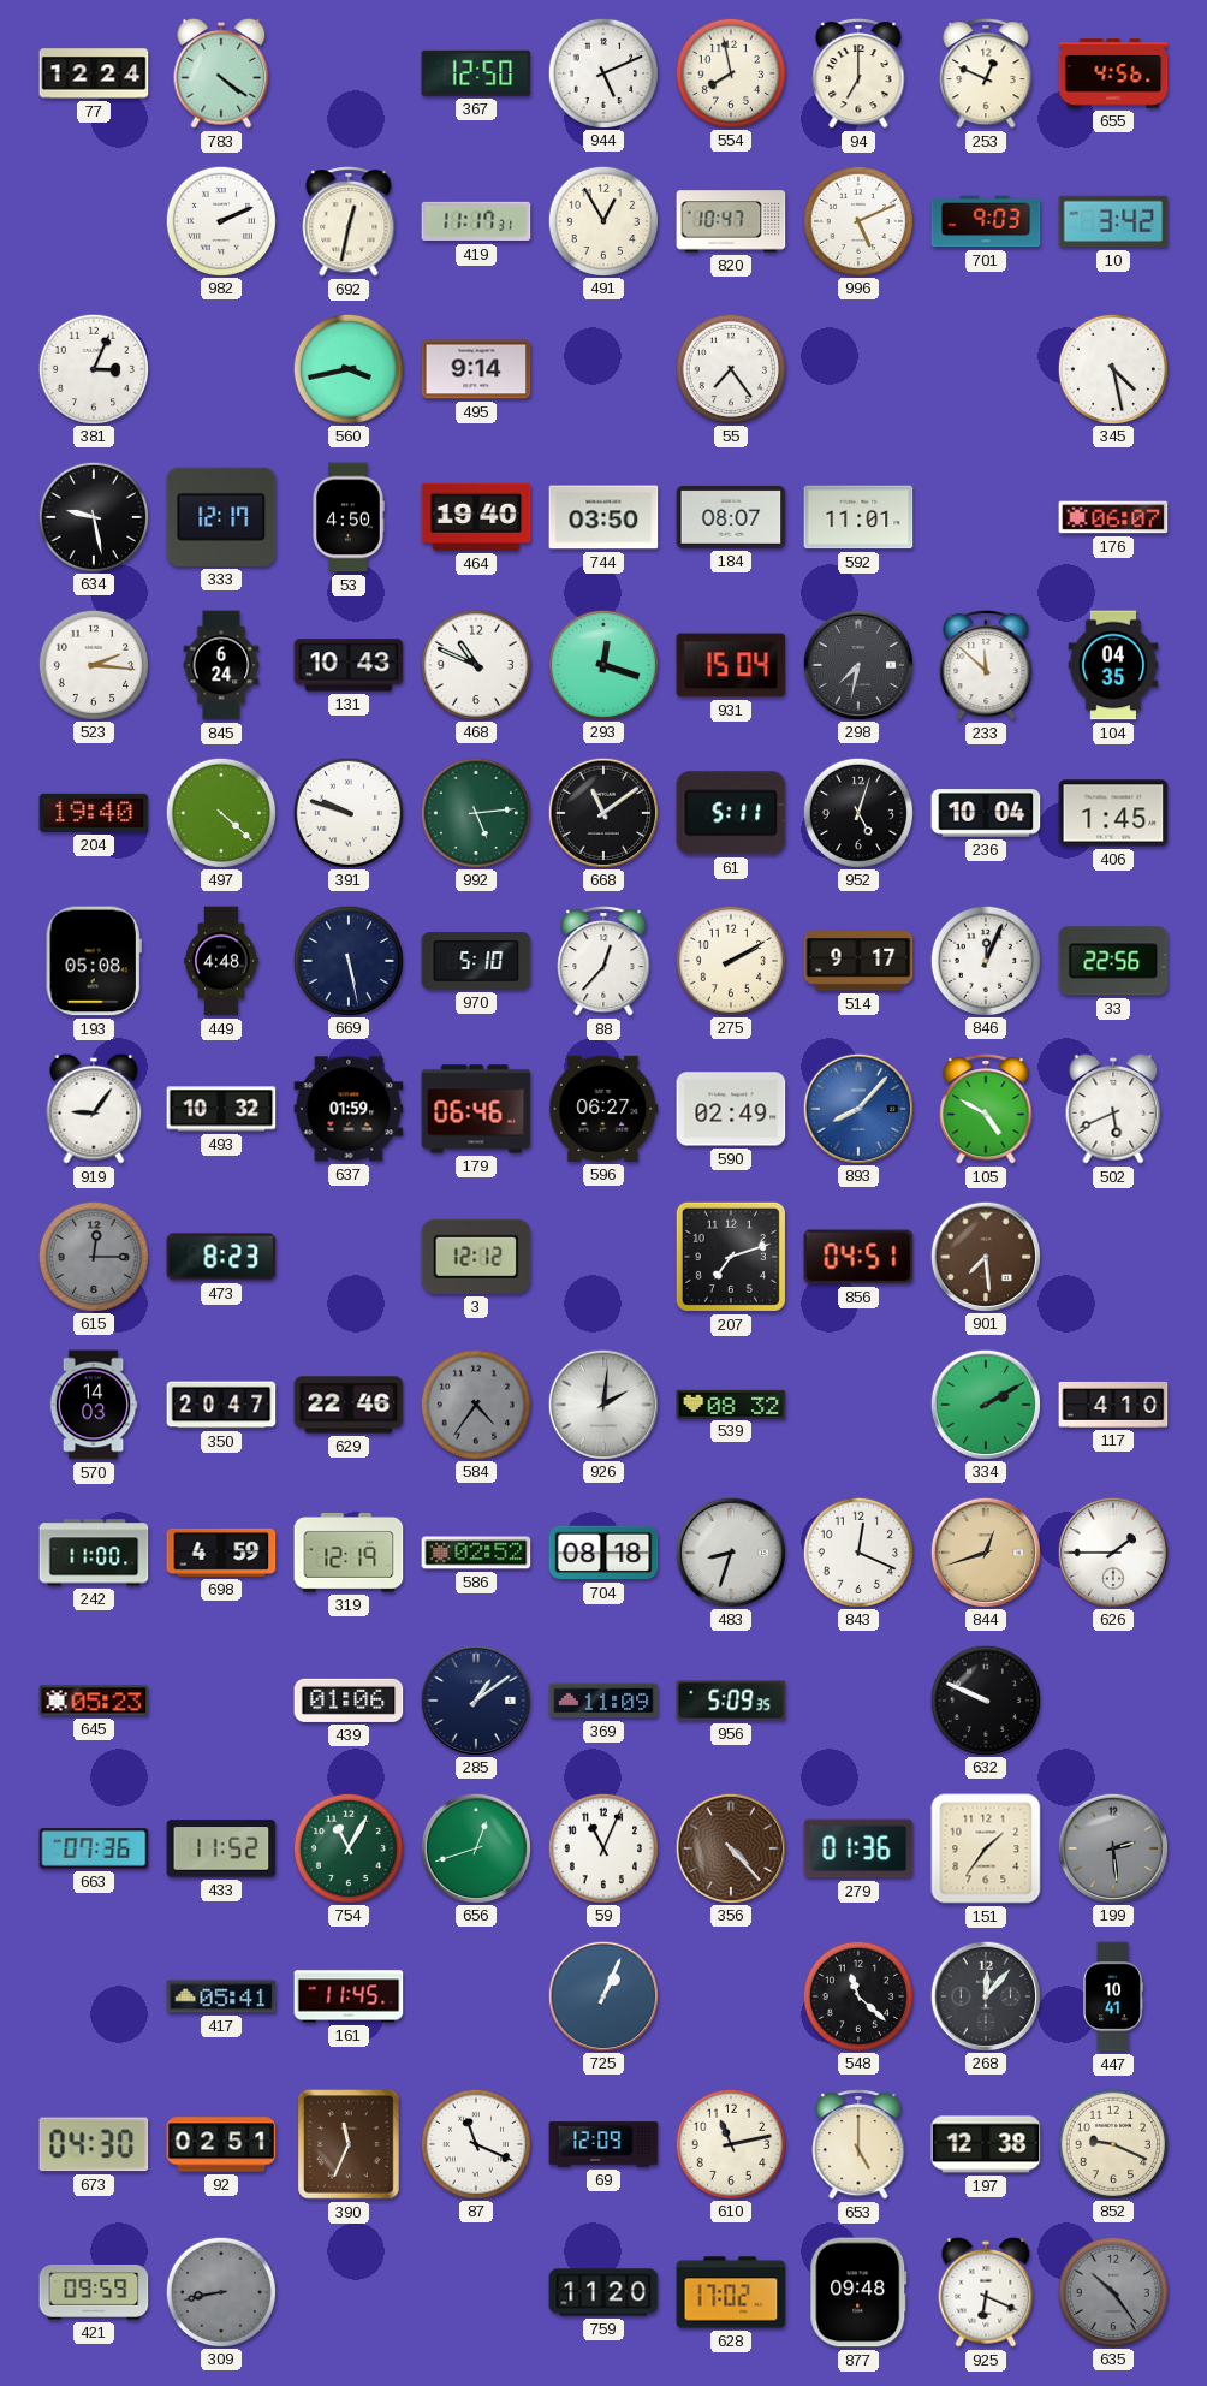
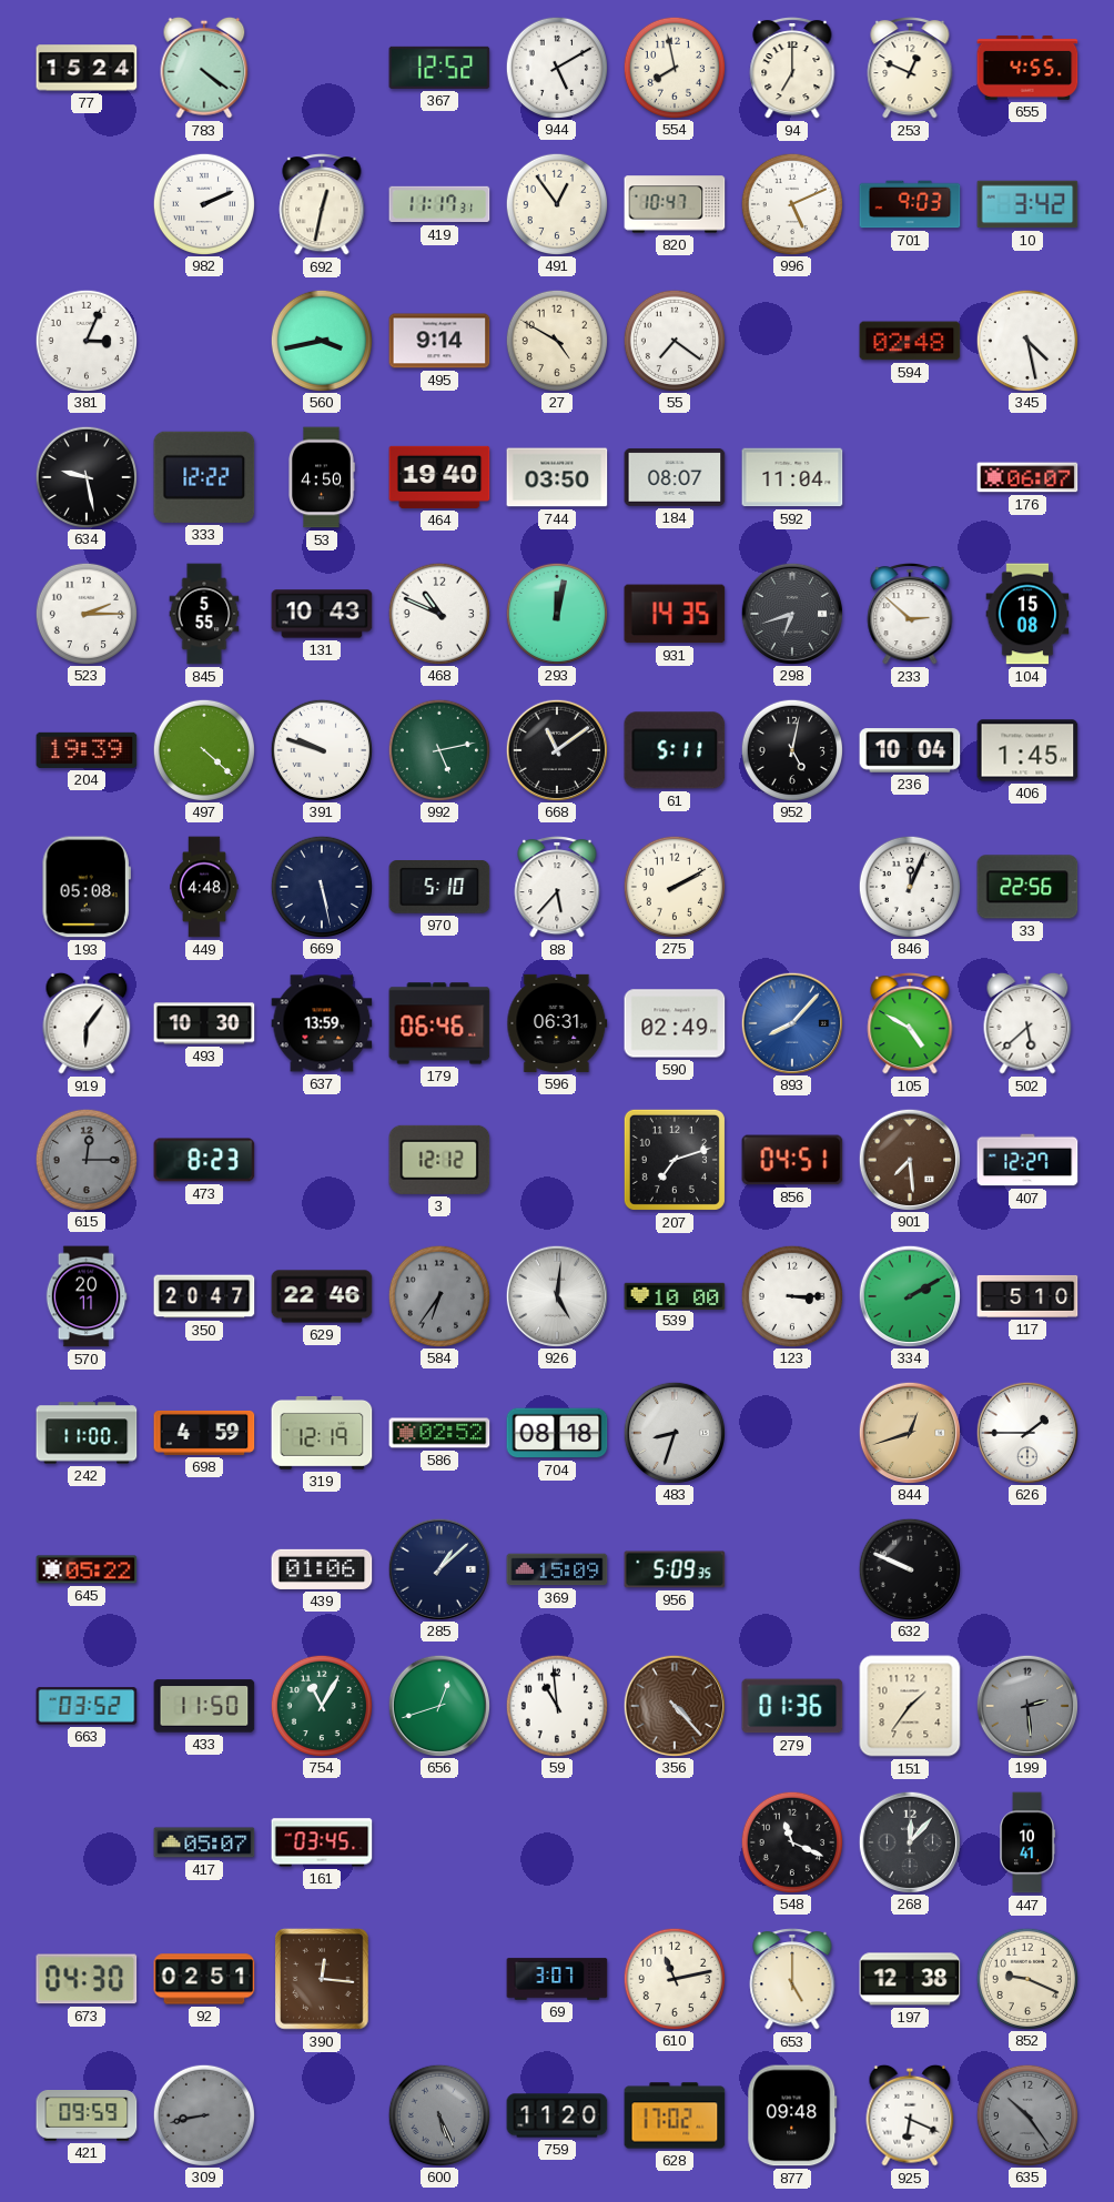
77: 12:24 -> 15:24 (87, 68)
367: 12:50 -> 12:52 (439, 68)
944: 5:11 -> 5:10 (556, 67)
655: 4:56 -> 4:55 (1027, 68)
491: 12:55 -> 12:54 (556, 203)
27: none -> 4:50 (556, 340)
55: 7:24 -> 7:21 (674, 340)
594: none -> 02:48 (910, 341)
333: 12:17 -> 12:22 (204, 477)
592: 11:01 -> 11:04 (792, 477)
523: 2:16 -> 2:15 (85, 613)
845: 6:24 -> 5:55 (204, 614)
293: 12:18 -> 12:02 (556, 613)
931: 15:04 -> 14:35 (675, 614)
298: 7:32 -> 6:42 (791, 613)
233: 11:52 -> 2:52 (910, 615)
104: 04:35 -> 15:08 (1027, 614)
204: 19:40 -> 19:39 (87, 750)
992: 5:14 -> 5:13 (438, 749)
952: 5:03 -> 5:02 (791, 749)
88: 12:37 -> 5:37 (557, 888)
514: 9:17 -> none (858, 961)
919: 9:06 -> 6:06 (87, 1023)
493: 10:32 -> 10:30 (204, 1023)
637: 01:59 -> 13:59 (322, 1023)
596: 06:27 -> 06:31 (557, 1023)
502: 5:41 -> 5:38 (1027, 1023)
407: none -> 12:27 (1027, 1160)
570: 14:03 -> 20:11 (87, 1296)
584: 4:36 -> 6:36 (438, 1295)
926: 2:01 -> 5:01 (556, 1295)
539: 08:32 -> 10:00 (675, 1295)
123: none -> 3:15 (791, 1295)
117: 4:10 -> 5:10 (1027, 1296)
843: 12:19 -> none (857, 1551)
645: 05:23 -> 05:22 (87, 1569)
285: 1:09 -> 1:08 (438, 1568)
369: 11:09 -> 15:09 (557, 1569)
663: 07:36 -> 03:52 (87, 1706)
433: 11:52 -> 11:50 (204, 1706)
59: 11:04 -> 10:59 (556, 1705)
417: 05:41 -> 05:07 (204, 1842)
161: 11:45 -> 03:45 (322, 1842)
725: 1:04 -> none (602, 1995)
548: 11:22 -> 11:19 (791, 1841)
390: 11:34 -> 12:16 (322, 1979)
87: 11:19 -> none (475, 2143)
69: 12:09 -> 3:07 (557, 1979)
600: none -> 5:26 (438, 2114)
